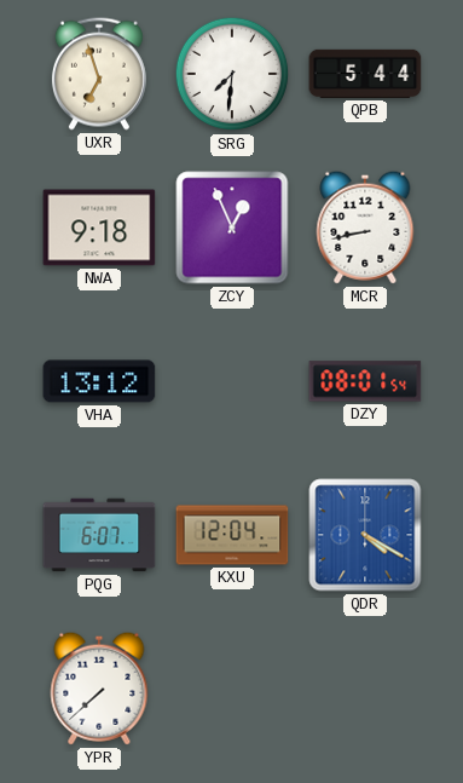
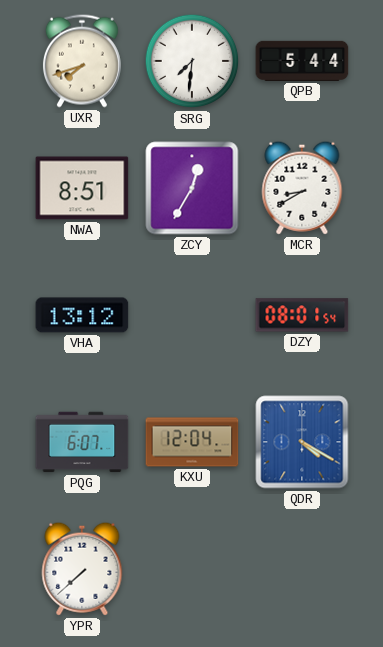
UXR: 6:57 -> 7:42 (82, 61)
NWA: 9:18 -> 8:51 (82, 188)
ZCY: 12:56 -> 12:35 (192, 188)
MCR: 8:43 -> 8:40 (302, 188)
